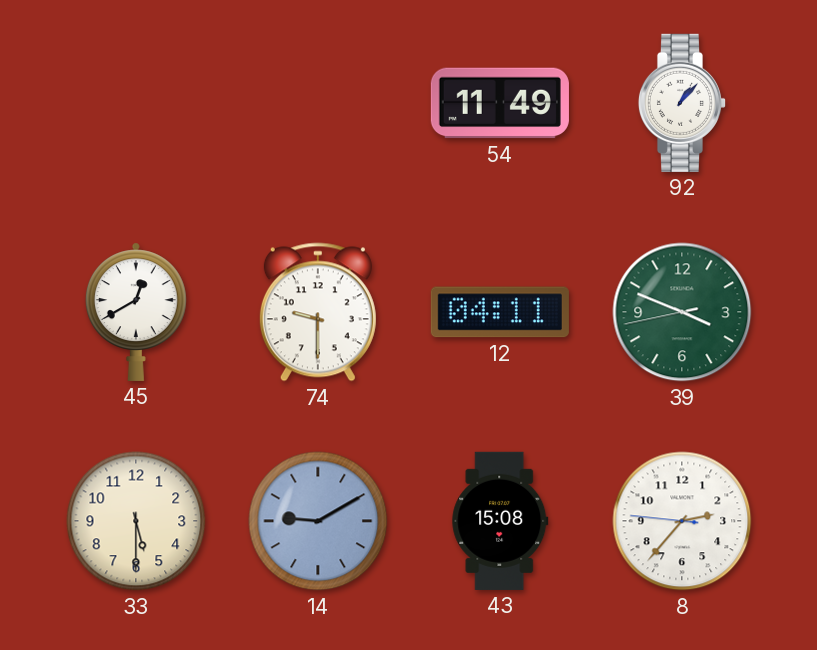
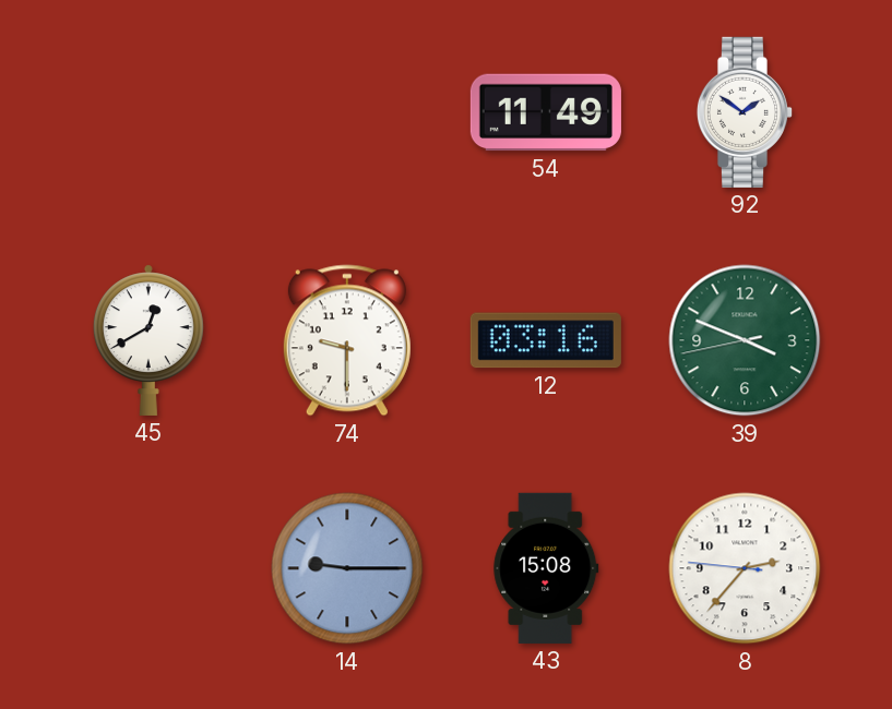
92: 1:07 -> 1:51 (745, 112)
12: 04:11 -> 03:16 (546, 340)
33: 5:30 -> none (136, 521)
14: 9:10 -> 9:15 (347, 568)
